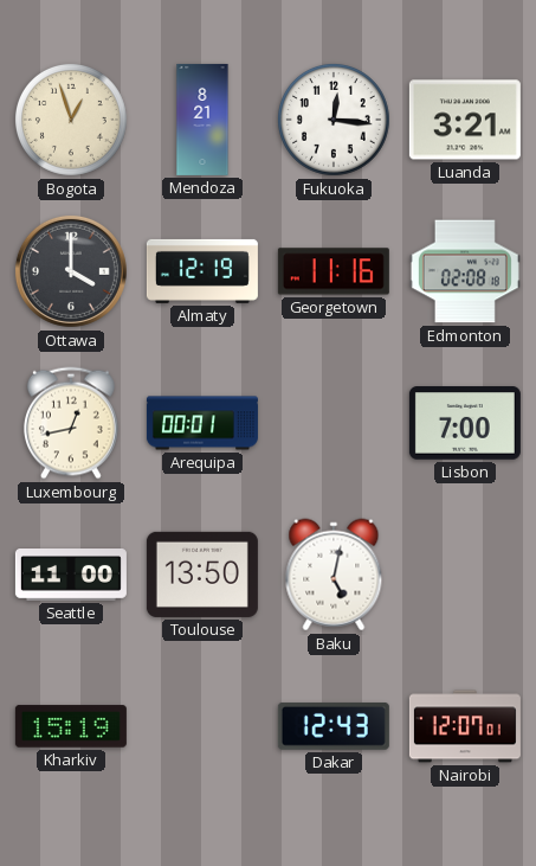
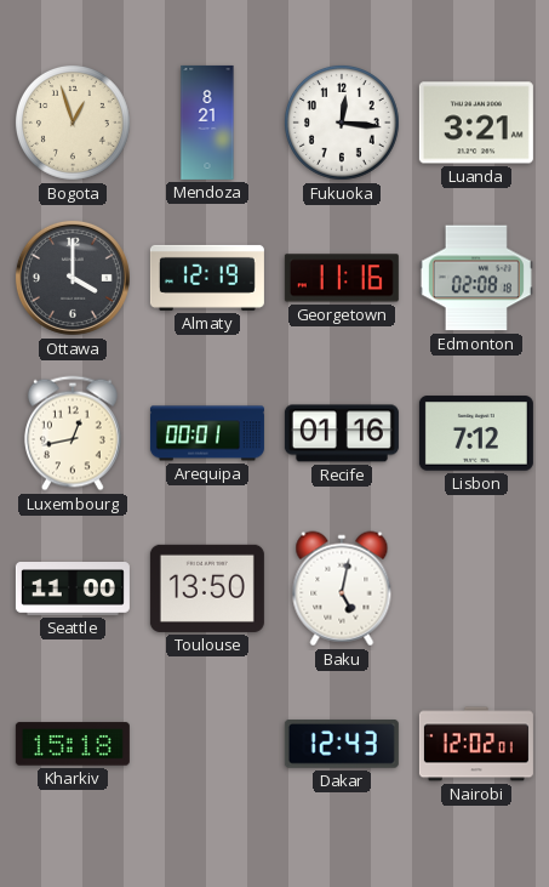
Recife: none -> 01:16 (342, 433)
Lisbon: 7:00 -> 7:12 (476, 433)
Kharkiv: 15:19 -> 15:18 (73, 744)
Nairobi: 12:07 -> 12:02 (476, 744)
